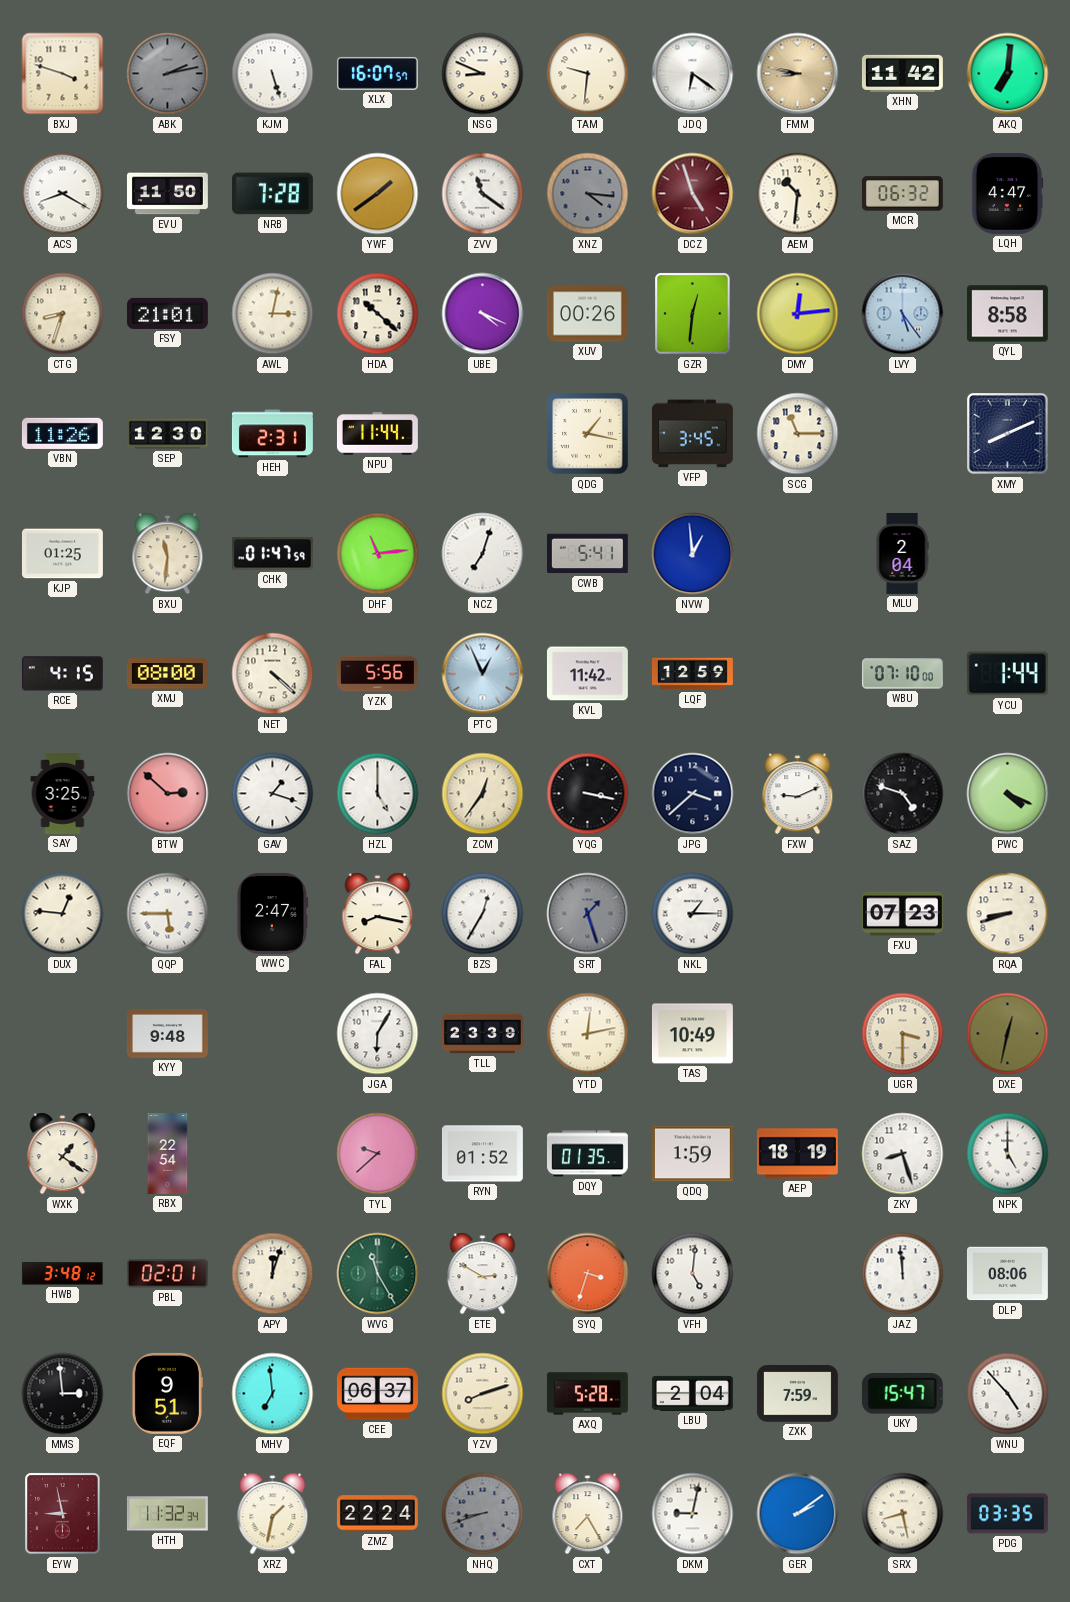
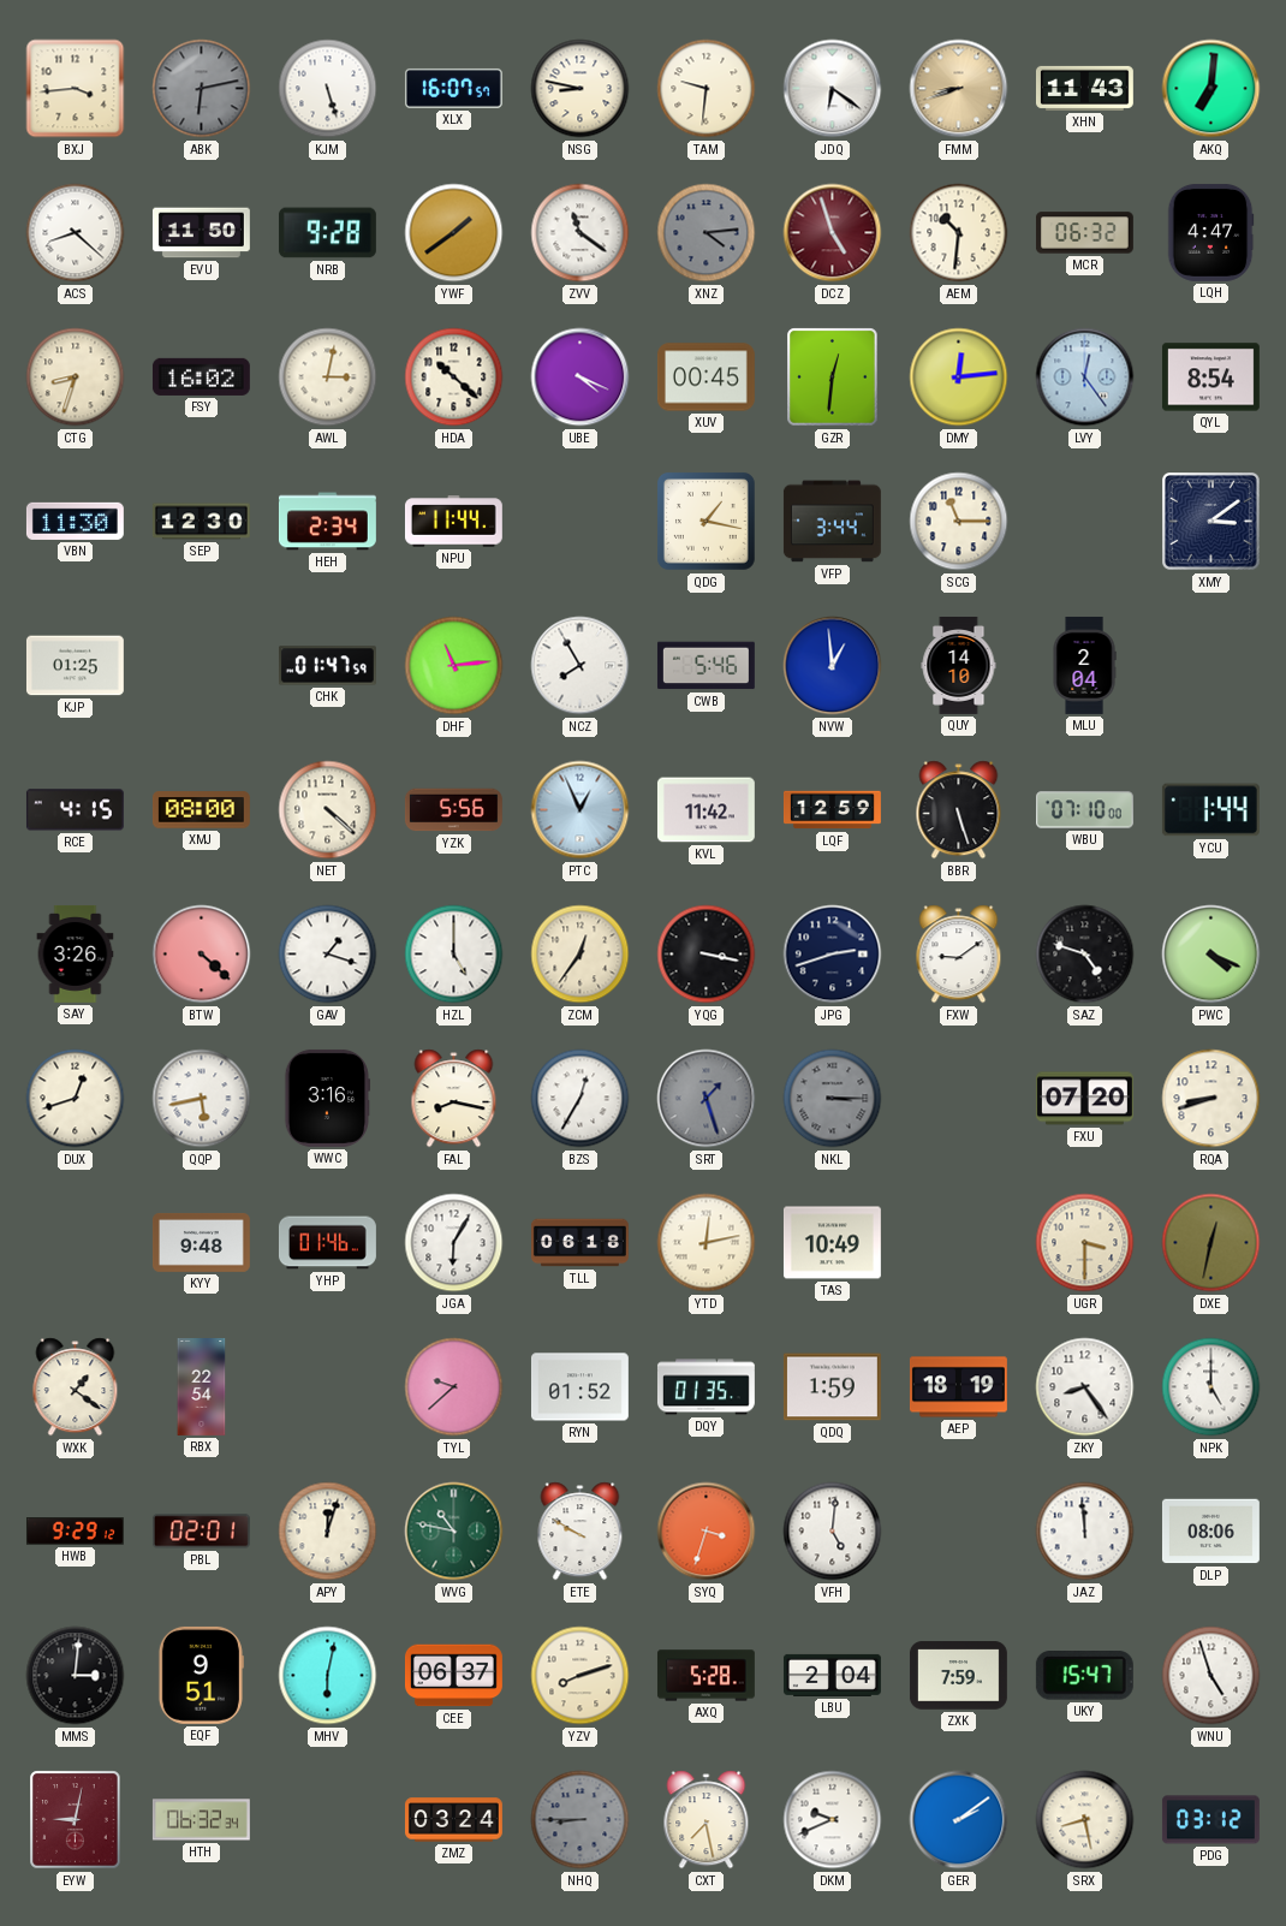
BXJ: 3:48 -> 3:44 (76, 89)
ABK: 2:13 -> 6:13 (202, 89)
NSG: 8:49 -> 8:47 (581, 89)
FMM: 8:47 -> 8:42 (959, 89)
XHN: 11:42 -> 11:43 (1084, 88)
ACS: 8:20 -> 8:22 (76, 233)
NRB: 7:28 -> 9:28 (327, 233)
XNZ: 4:16 -> 4:14 (707, 233)
FSY: 21:01 -> 16:02 (201, 376)
XUV: 00:26 -> 00:45 (705, 378)
LVY: 5:24 -> 12:24 (1085, 378)
QYL: 8:58 -> 8:54 (1210, 378)
VBN: 11:26 -> 11:30 (75, 521)
HEH: 2:31 -> 2:34 (327, 522)
VFP: 3:45 -> 3:44 (832, 522)
XMY: 8:11 -> 3:09 (1211, 522)
BXU: 11:31 -> none (168, 554)
NCZ: 7:03 -> 7:55 (581, 666)
CWB: 5:41 -> 5:46 (705, 666)
QUY: none -> 14:10 (959, 665)
BBR: none -> 5:27 (959, 810)
SAY: 3:25 -> 3:26 (76, 953)
BTW: 2:52 -> 4:22 (202, 955)
JPG: 3:38 -> 2:42 (833, 955)
FXW: 9:11 -> 9:09 (959, 955)
DUX: 12:46 -> 12:42 (76, 1099)
QQP: 5:45 -> 5:43 (202, 1099)
WWC: 2:47 -> 3:16 (328, 1098)
NKL: 1:15 -> 3:15 (833, 1099)
NKL dial: white -> grey (833, 1099)
FXU: 07:23 -> 07:20 (1084, 1099)
YHP: none -> 01:46 (327, 1243)
TLL: 23:39 -> 06:18 (581, 1243)
ZKY: 8:27 -> 8:24 (1085, 1387)
HWB: 3:48 -> 9:29 (75, 1532)
WVG: 11:25 -> 10:47 (454, 1532)
ETE: 2:50 -> 9:50 (581, 1532)
MMS: 2:59 -> 3:01 (76, 1676)
MHV: 6:59 -> 6:02 (328, 1676)
WNU: 4:53 -> 4:57 (1211, 1676)
EYW: 8:58 -> 9:02 (76, 1820)
HTH: 11:32 -> 06:32 (201, 1820)
XRZ: 1:32 -> none (273, 1514)
ZMZ: 22:24 -> 03:24 (453, 1820)
NHQ: 8:42 -> 8:45 (581, 1820)
CXT: 7:25 -> 7:28 (707, 1820)
DKM: 9:02 -> 9:41 (833, 1820)
PDG: 03:35 -> 03:12 (1210, 1820)
